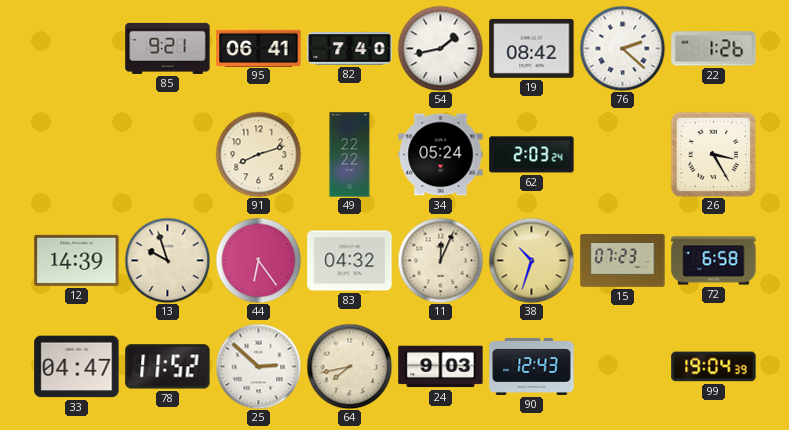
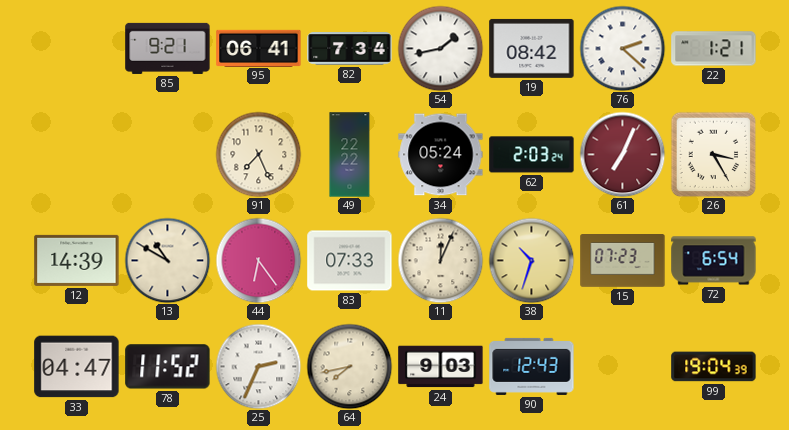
82: 7:40 -> 7:34 (350, 49)
22: 1:26 -> 1:21 (714, 49)
91: 8:12 -> 7:26 (258, 154)
61: none -> 7:04 (622, 154)
13: 9:57 -> 10:50 (167, 260)
83: 04:32 -> 07:33 (350, 261)
72: 6:58 -> 6:54 (714, 261)
25: 2:52 -> 2:34 (258, 366)
